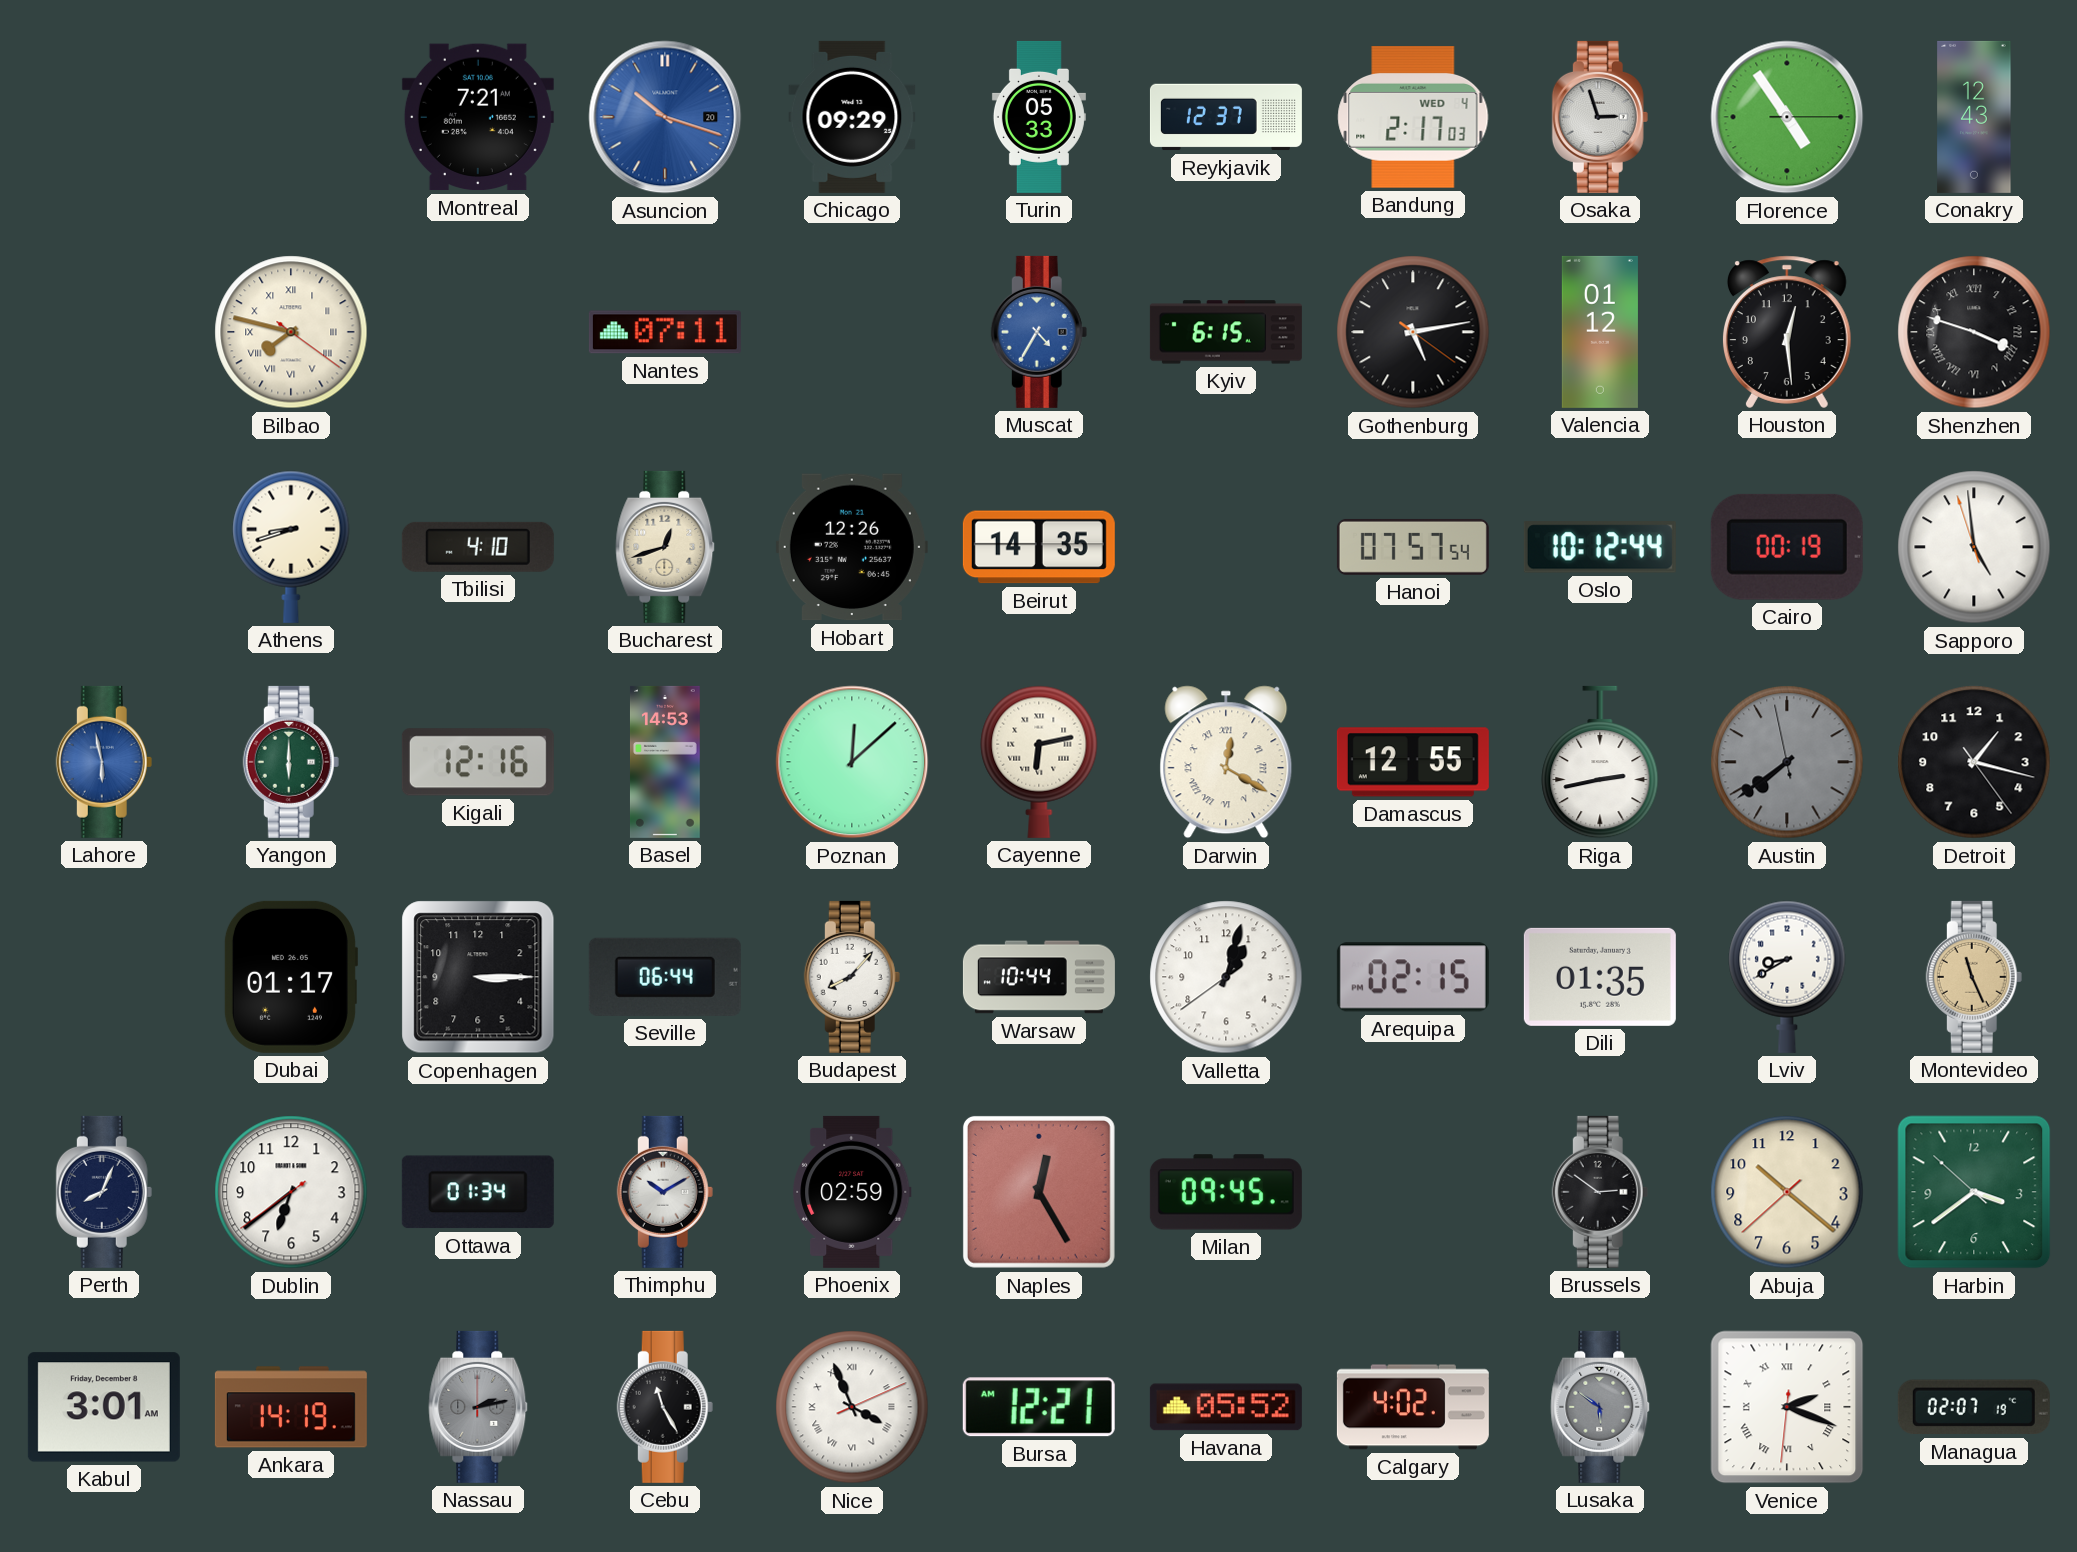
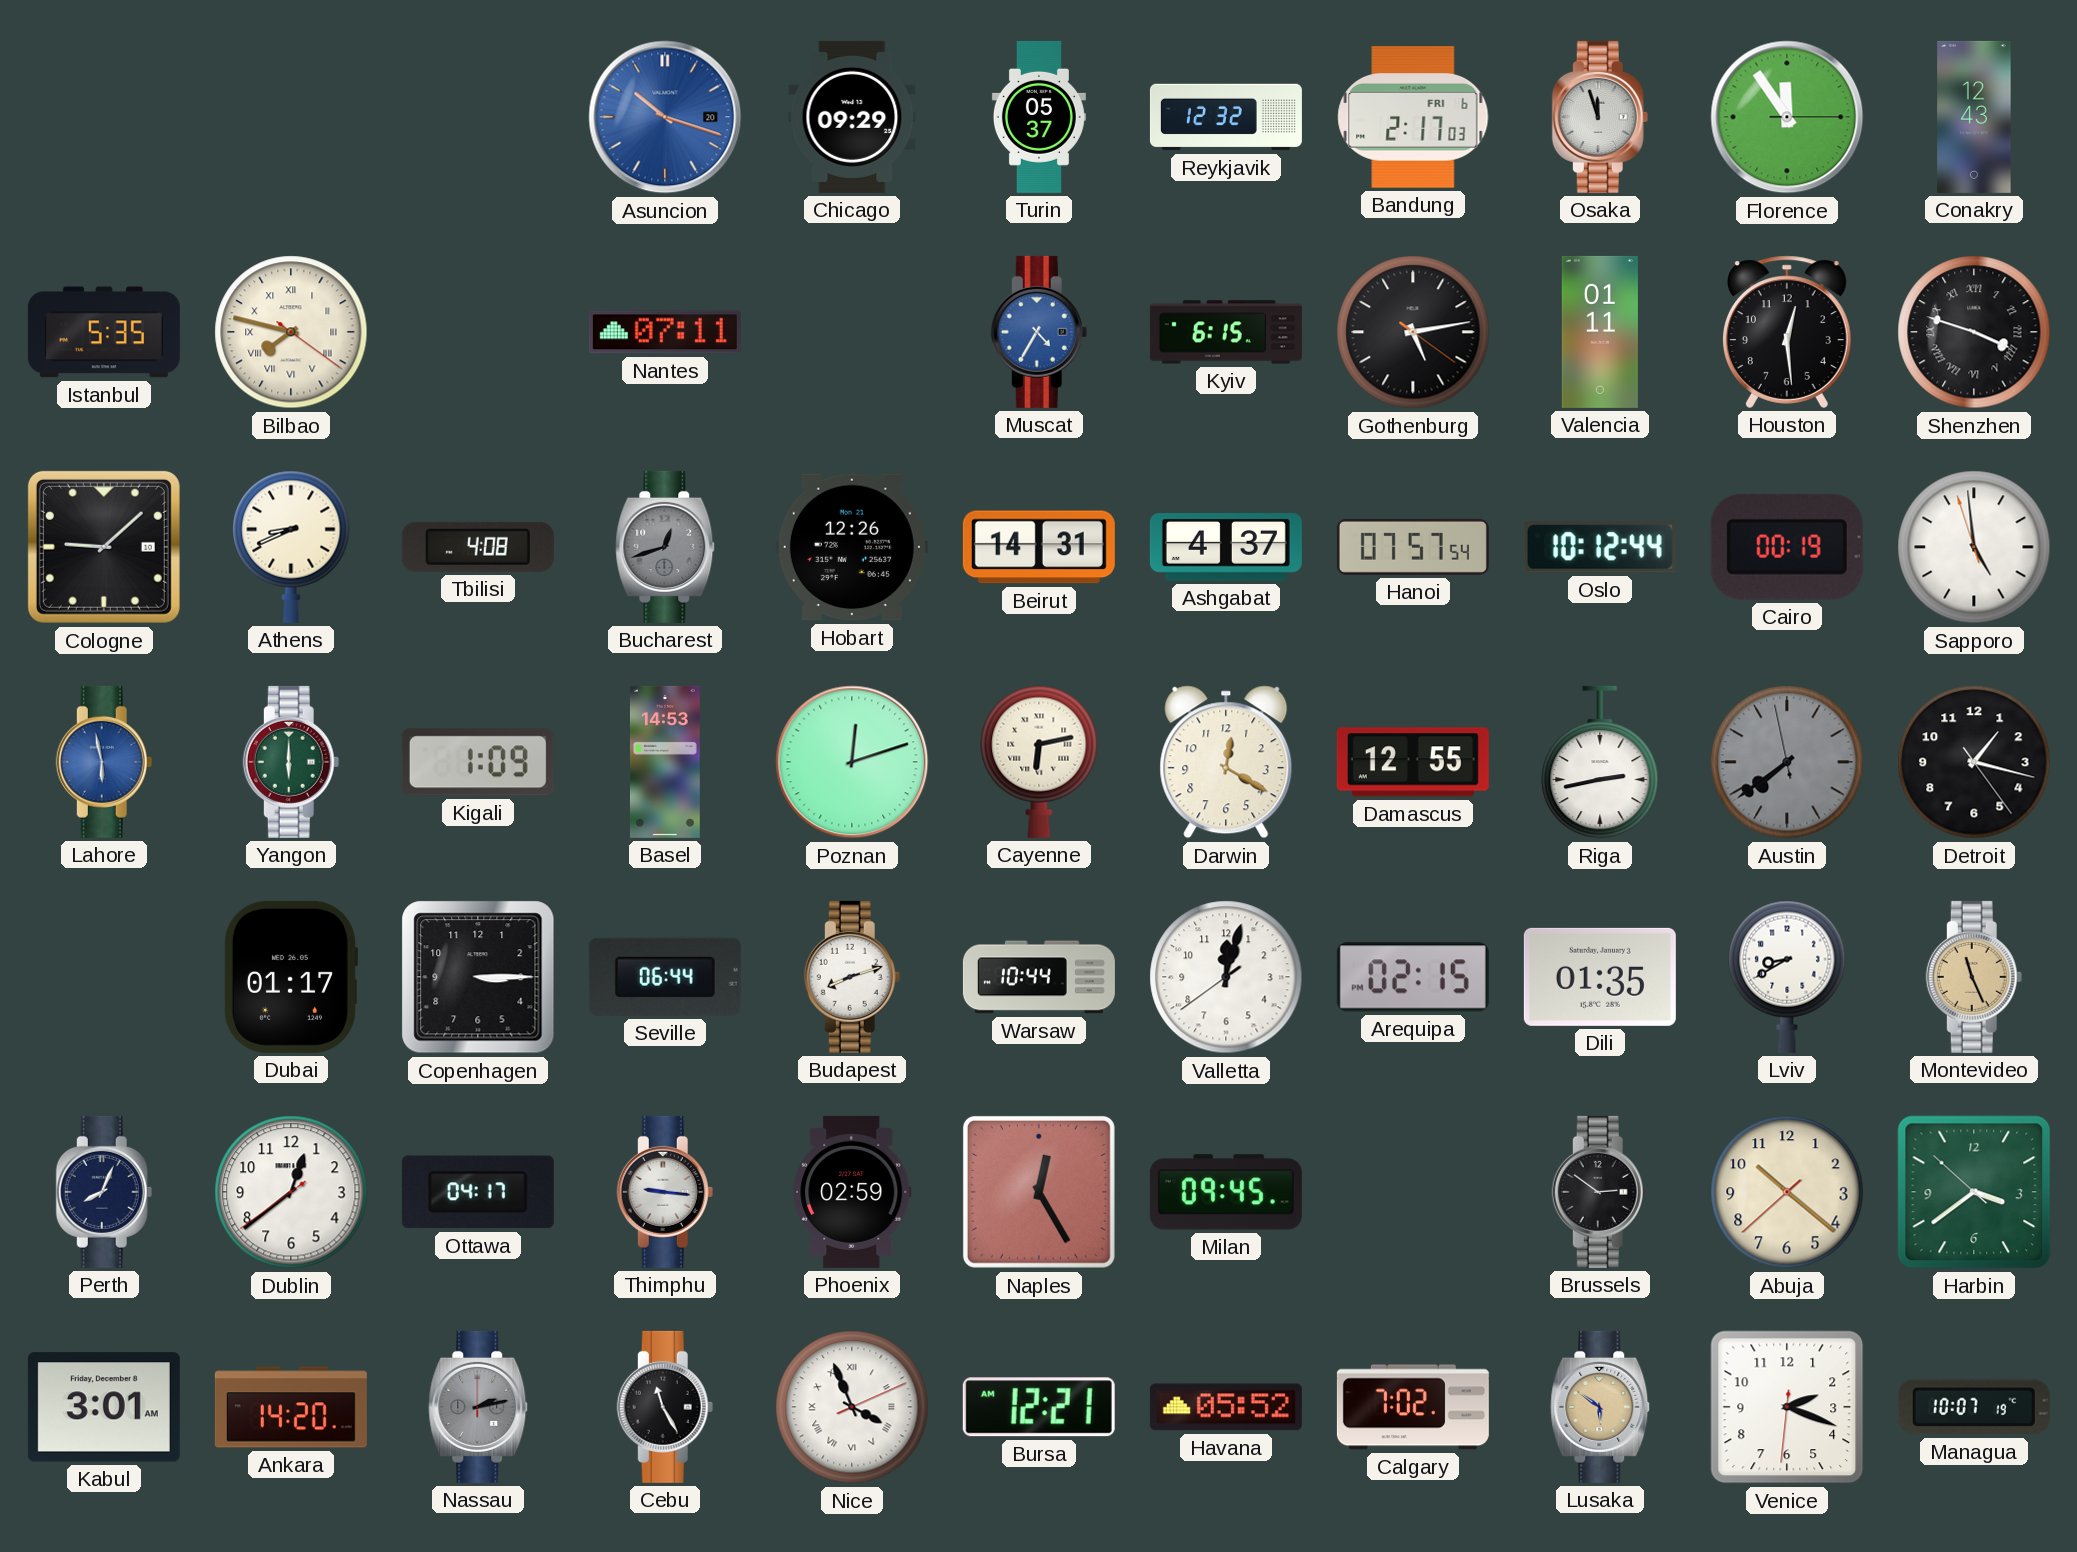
Montreal: 7:21 -> none (478, 117)
Turin: 05:33 -> 05:37 (1039, 117)
Reykjavik: 12:37 -> 12:32 (1226, 117)
Bandung date: WED 4 -> FRI 6 (1413, 117)
Osaka: 2:57 -> 11:57 (1600, 117)
Florence: 4:54 -> 11:54 (1787, 117)
Istanbul: none -> 5:35 (104, 332)
Valencia: 01:12 -> 01:11 (1600, 332)
Cologne: none -> 9:08 (104, 547)
Athens: 8:42 -> 8:41 (291, 547)
Tbilisi: 4:10 -> 4:08 (478, 547)
Bucharest dial: cream -> grey (665, 547)
Beirut: 14:35 -> 14:31 (1039, 547)
Ashgabat: none -> 4:37 (1226, 548)
Kigali: 12:16 -> 1:09 (478, 762)
Poznan: 12:08 -> 12:12 (852, 762)
Darwin numerals: Roman -> Arabic (1226, 762)
Budapest: 8:07 -> 8:12 (852, 977)
Valletta: 1:02 -> 12:02 (1226, 977)
Dublin: 6:38 -> 12:38 (291, 1192)
Ottawa: 01:34 -> 04:17 (478, 1192)
Thimphu: 10:10 -> 9:16 (665, 1192)
Ankara: 14:19 -> 14:20 (291, 1407)
Calgary: 4:02 -> 7:02 (1413, 1407)
Lusaka dial: grey -> champagne (1600, 1407)
Venice numerals: Roman -> Arabic (1787, 1407)
Managua: 02:07 -> 10:07 (1974, 1407)
